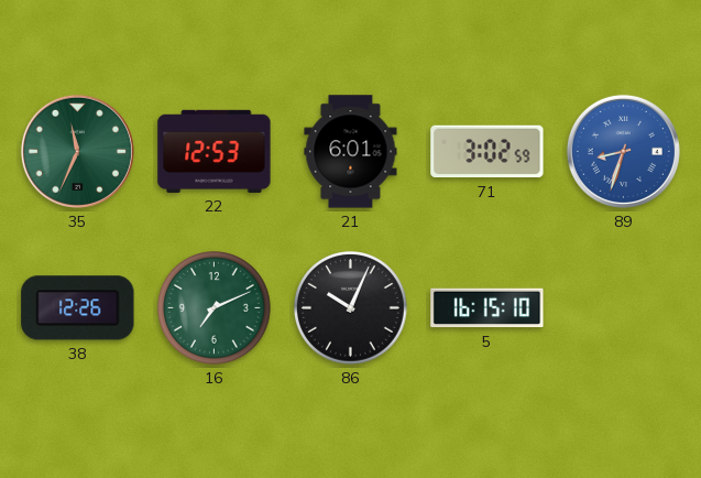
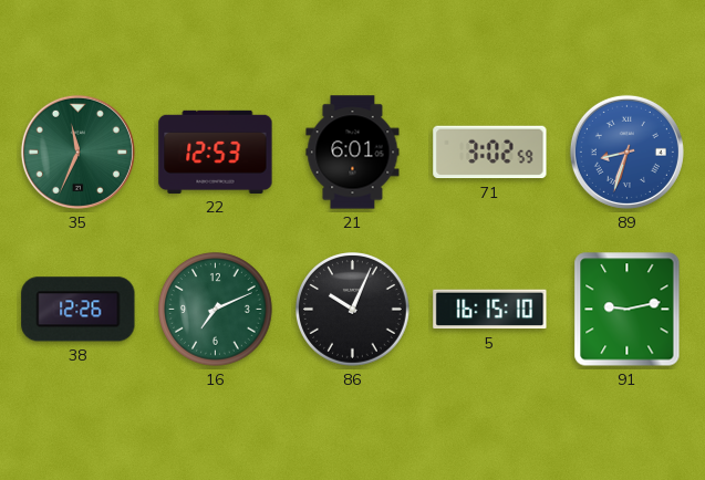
91: none -> 9:13 (628, 310)
